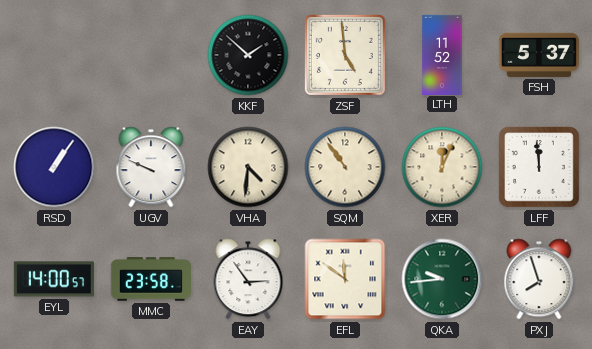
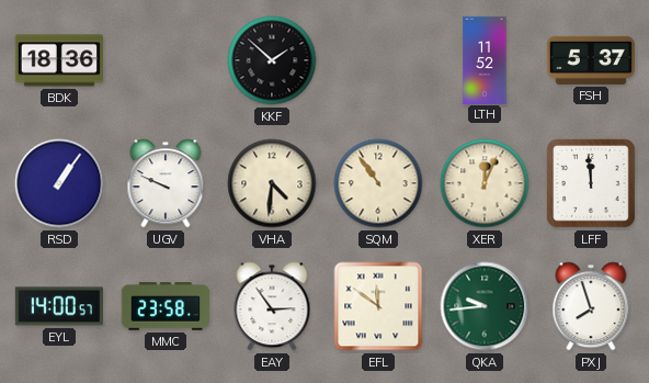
BDK: none -> 18:36 (59, 60)
ZSF: 4:59 -> none (345, 55)
